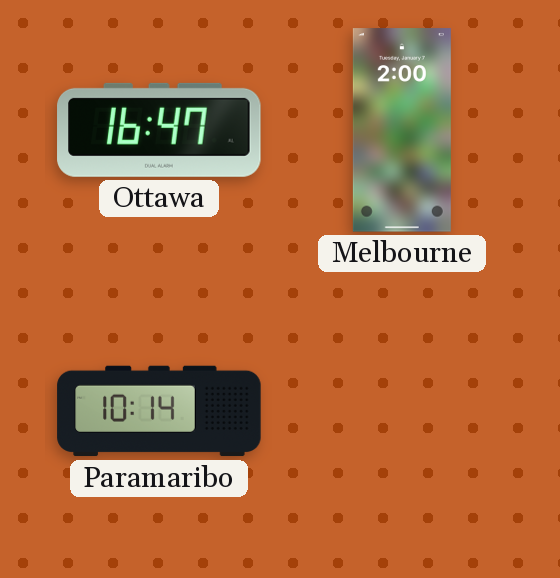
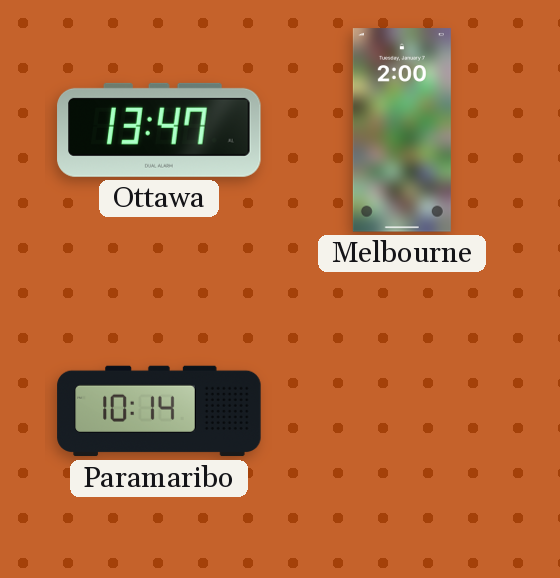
Ottawa: 16:47 -> 13:47 (159, 130)
